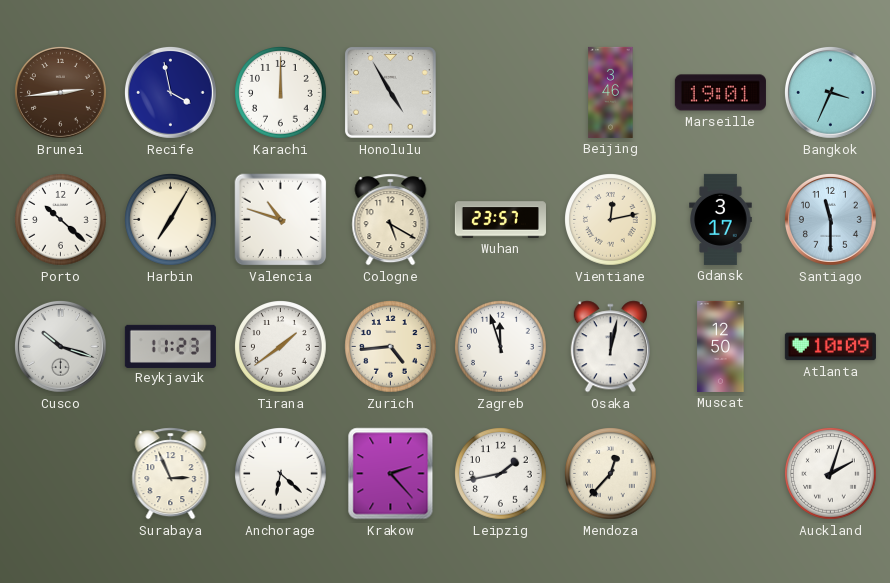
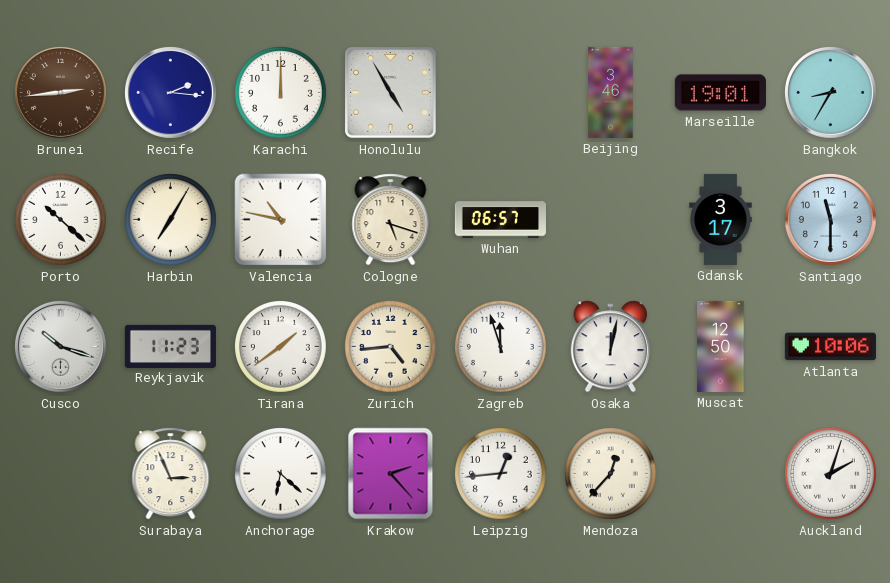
Recife: 3:58 -> 2:16 (171, 93)
Bangkok: 3:34 -> 8:35 (831, 93)
Valencia: 10:48 -> 10:47 (281, 220)
Cologne: 5:20 -> 5:18 (391, 220)
Wuhan: 23:57 -> 06:57 (500, 220)
Vientiane: 12:13 -> none (611, 220)
Atlanta: 10:09 -> 10:06 (830, 347)
Leipzig: 1:43 -> 12:44 (501, 474)
